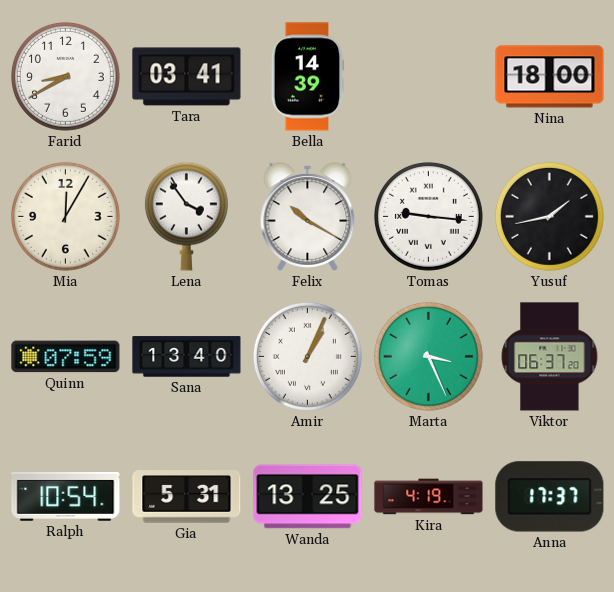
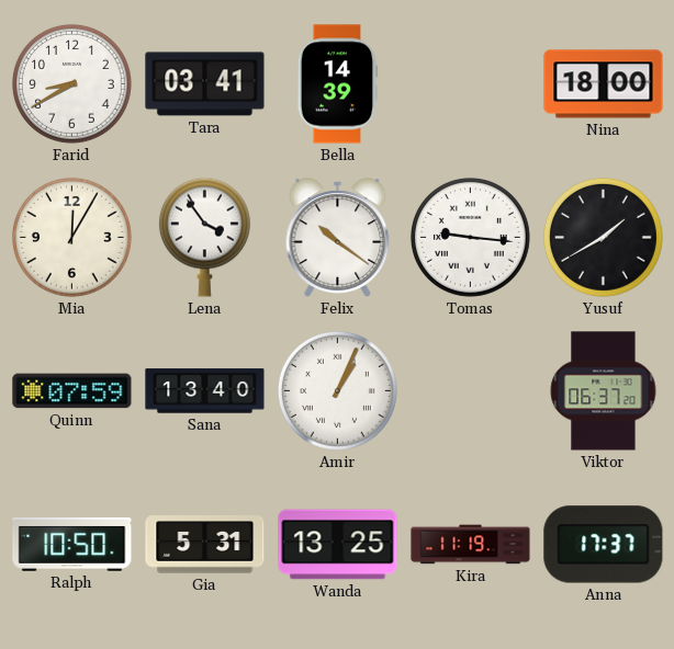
Felix: 10:20 -> 10:21 (338, 238)
Yusuf: 1:43 -> 1:40 (603, 237)
Marta: 3:26 -> none (428, 356)
Ralph: 10:54 -> 10:50 (72, 545)
Kira: 4:19 -> 11:19 (471, 545)
